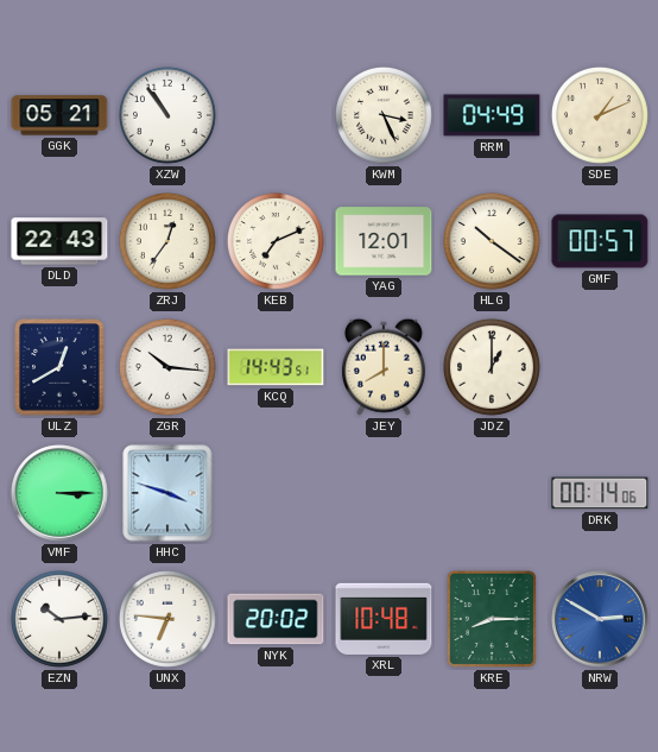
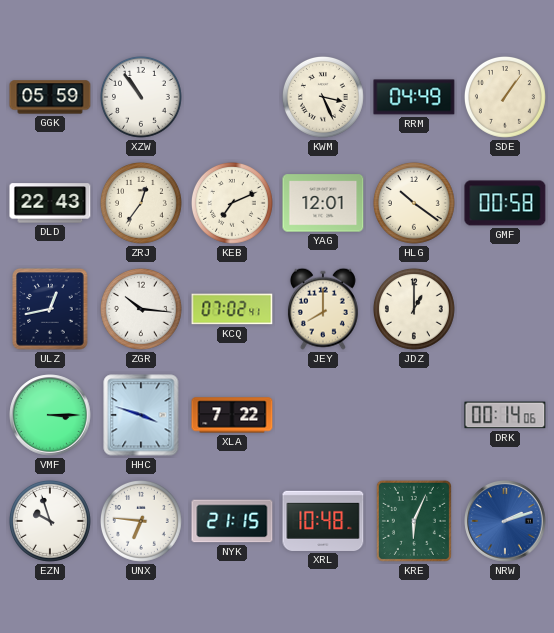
GGK: 05:21 -> 05:59 (50, 97)
SDE: 1:11 -> 1:06 (505, 97)
GMF: 00:57 -> 00:58 (505, 203)
ULZ: 12:40 -> 12:43 (50, 309)
KCQ: 14:43 -> 07:02 (232, 309)
XLA: none -> 7:22 (232, 415)
EZN: 10:14 -> 9:57 (50, 521)
NYK: 20:02 -> 21:15 (232, 521)
KRE: 8:15 -> 6:04 (414, 521)
NRW: 2:50 -> 2:12 (505, 521)
